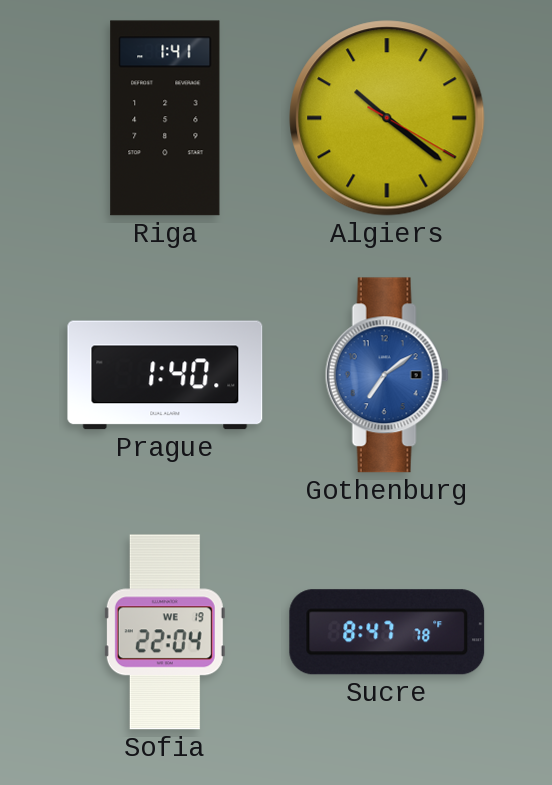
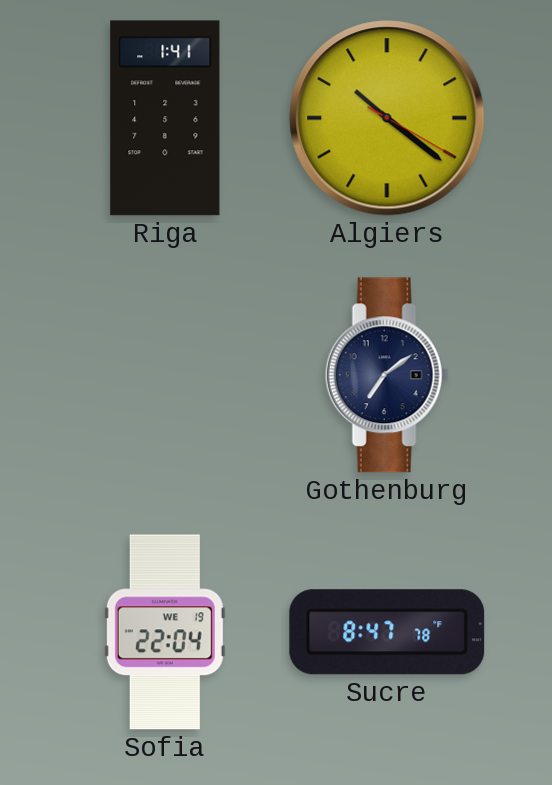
Prague: 1:40 -> none (165, 375)
Gothenburg dial: blue -> navy (387, 375)
